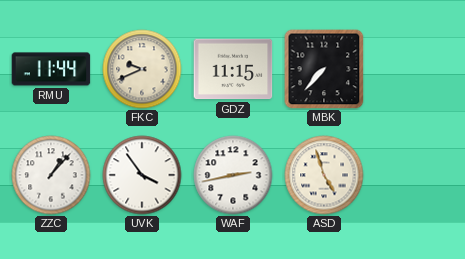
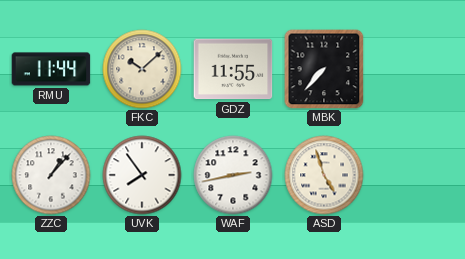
FKC: 9:41 -> 10:08 (142, 69)
GDZ: 11:15 -> 11:55 (233, 69)
UVK: 3:54 -> 7:54 (142, 175)
